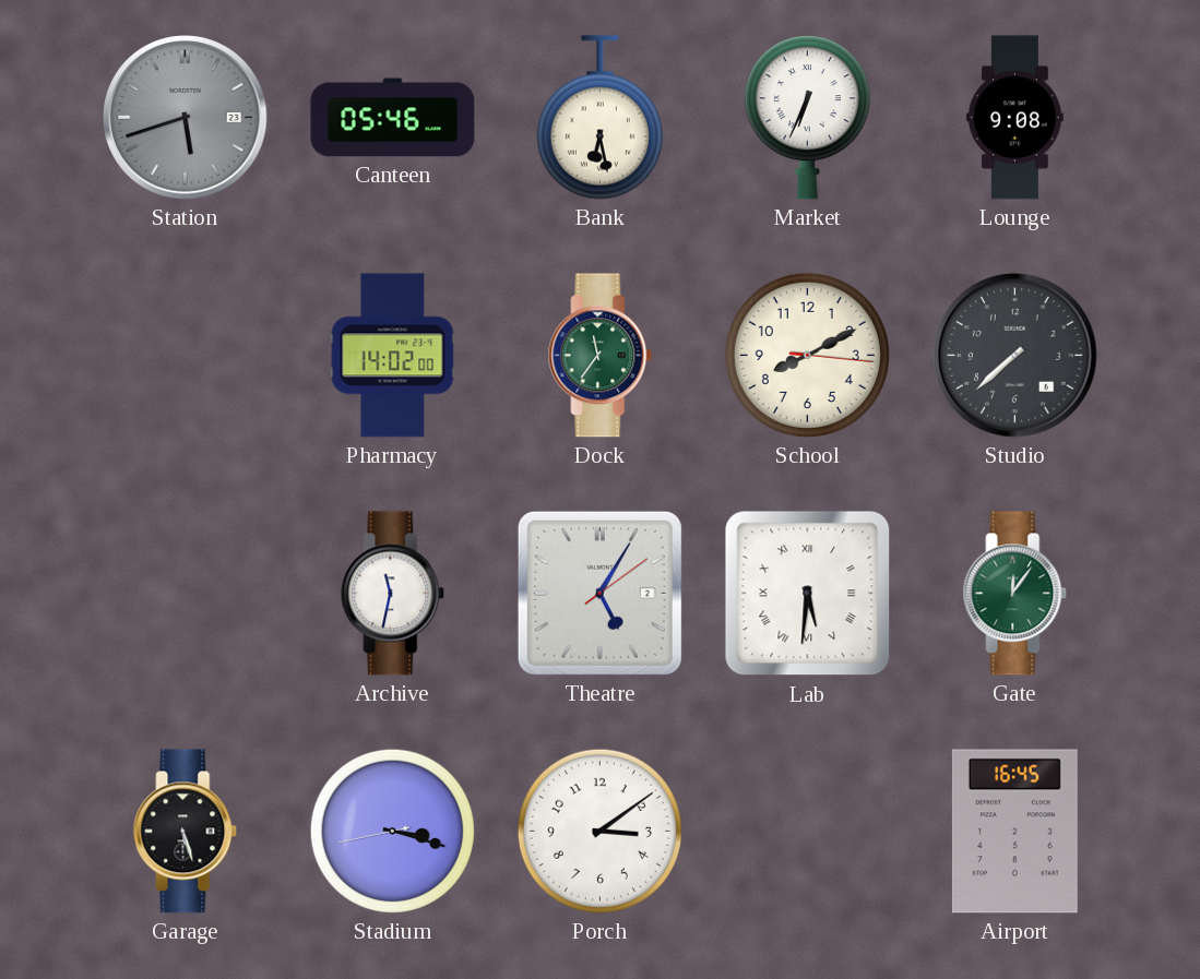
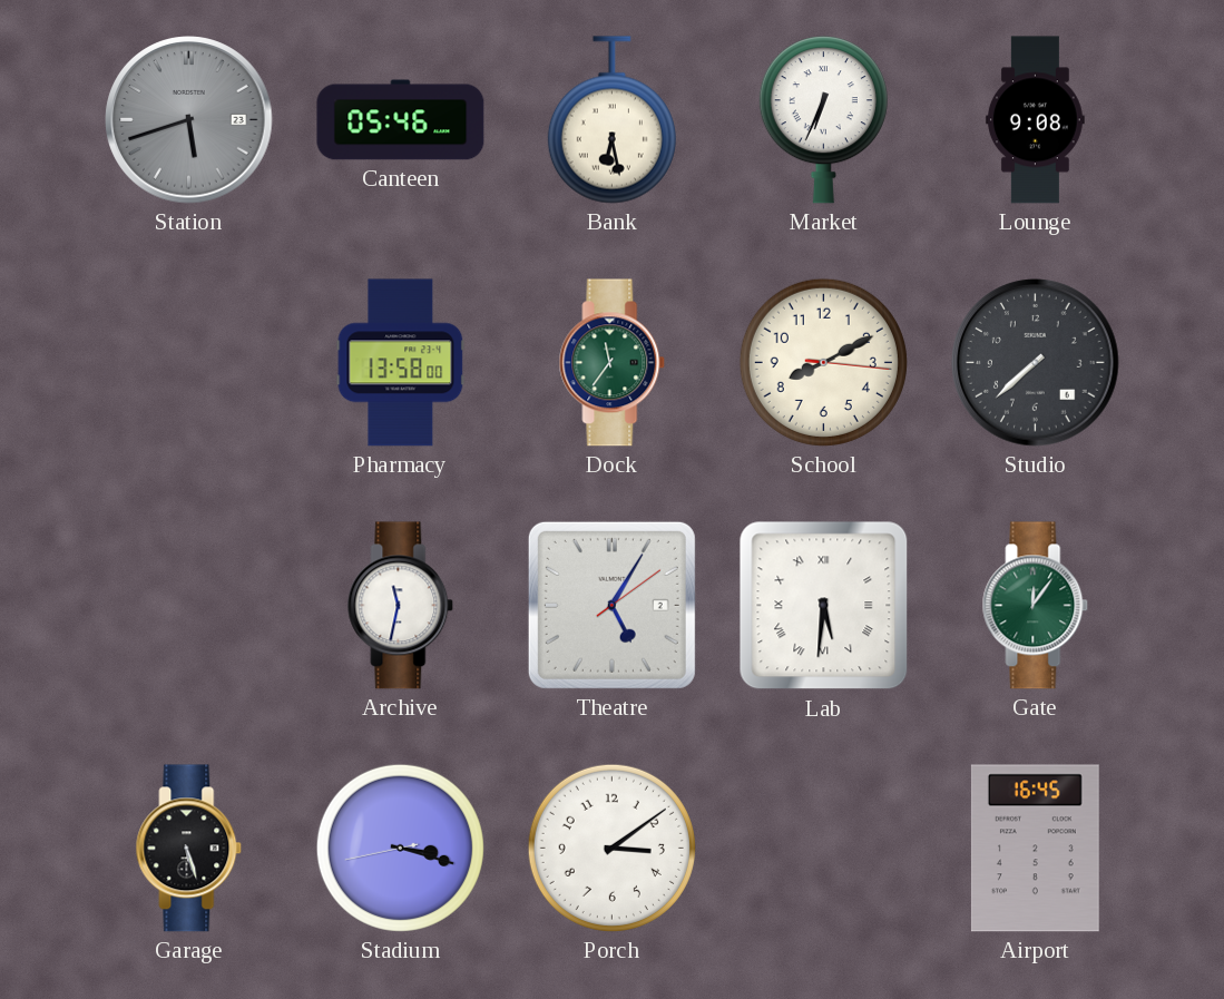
Pharmacy: 14:02 -> 13:58 (401, 363)
